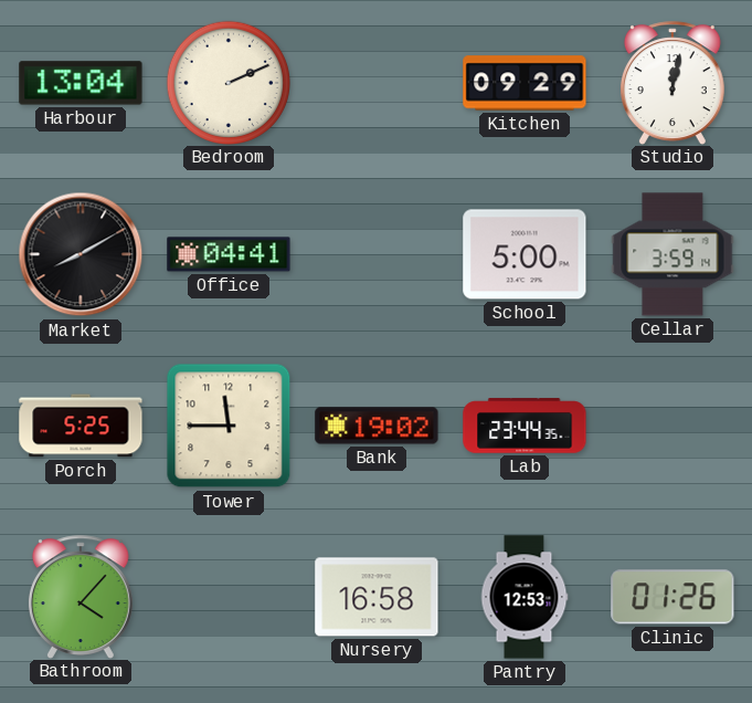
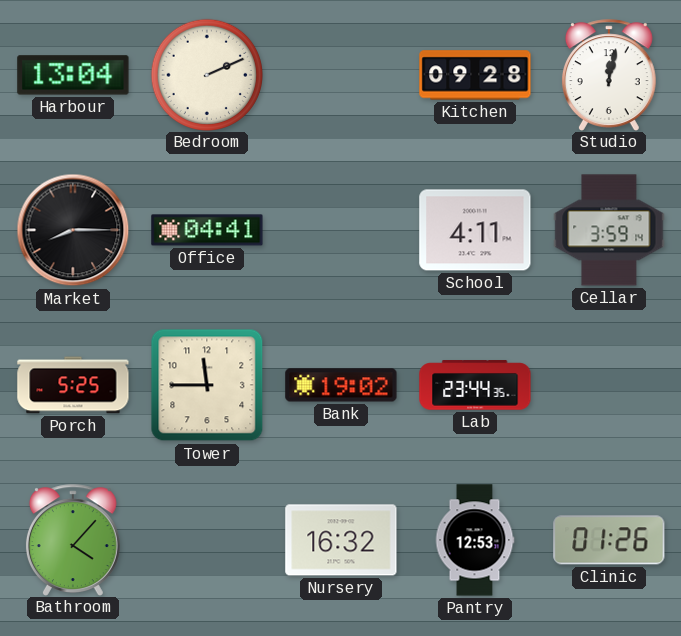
Kitchen: 09:29 -> 09:28 (475, 75)
Market: 8:10 -> 8:15 (73, 230)
School: 5:00 -> 4:11 (475, 230)
Nursery: 16:58 -> 16:32 (341, 540)
